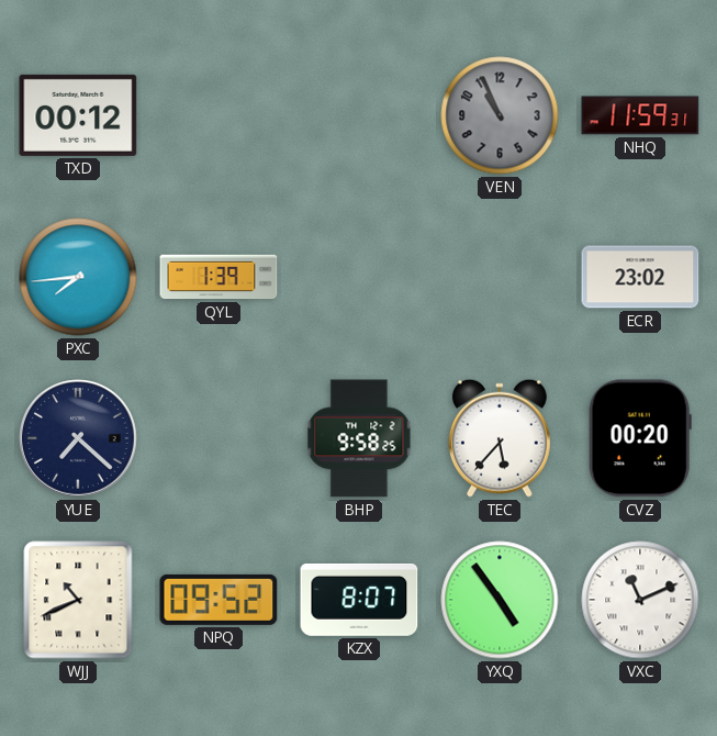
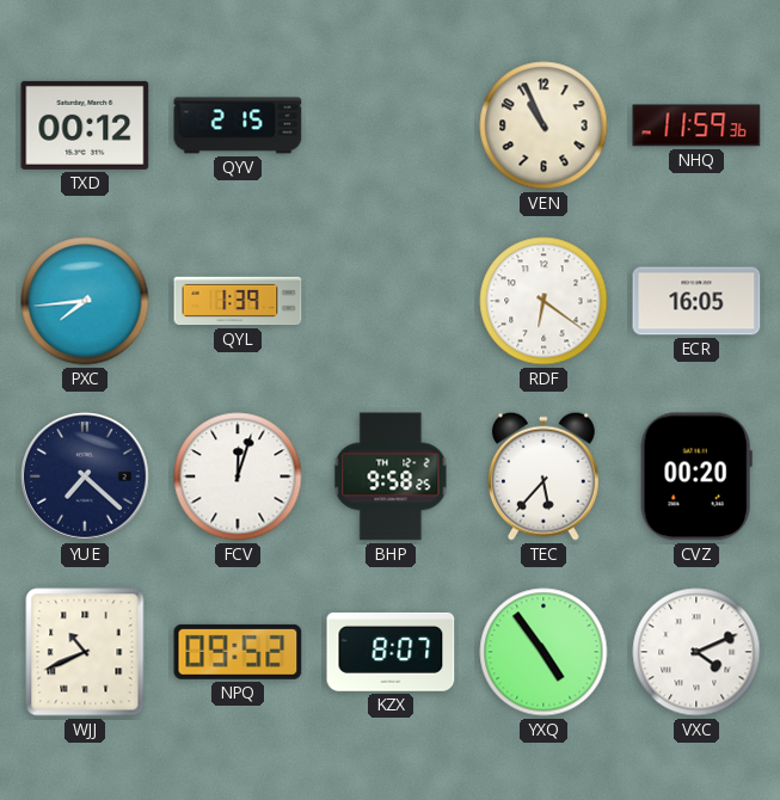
QYV: none -> 2:15 (238, 125)
VEN dial: grey -> cream (543, 125)
NHQ: 11:59:31 -> 11:59:36 (696, 125)
RDF: none -> 6:21 (543, 301)
ECR: 23:02 -> 16:05 (696, 301)
FCV: none -> 12:03 (238, 476)
VXC: 11:11 -> 4:11 (696, 652)
